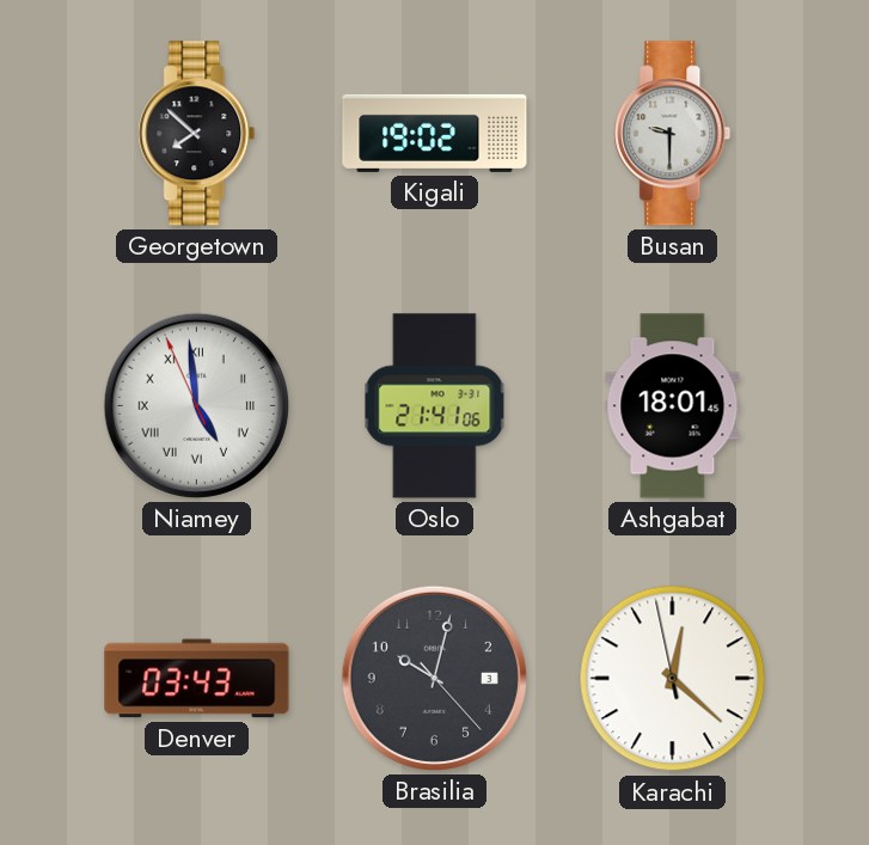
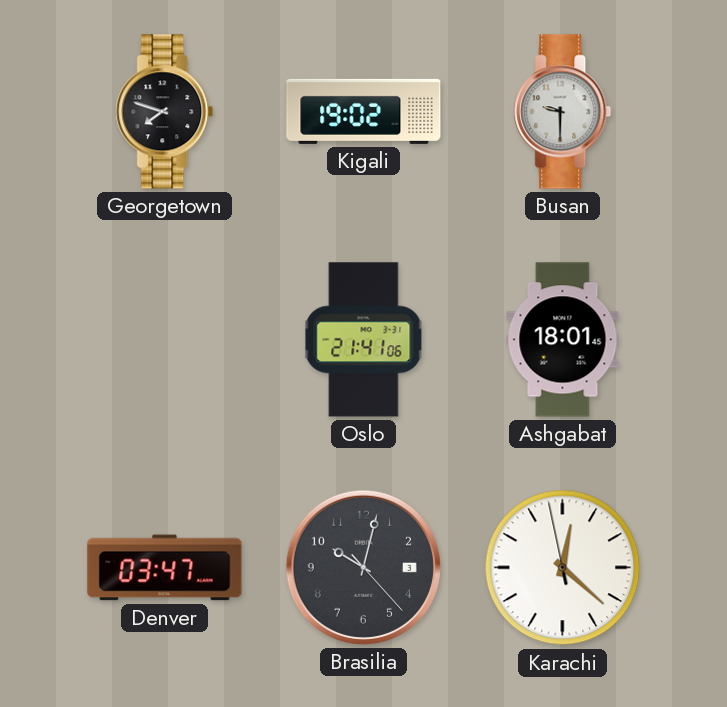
Georgetown: 7:52 -> 7:48 (165, 112)
Niamey: 4:58 -> none (196, 405)
Denver: 03:43 -> 03:47 (165, 568)
